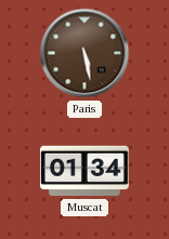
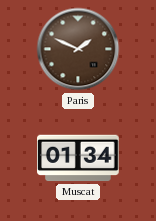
Paris: 5:28 -> 1:49 (78, 49)
